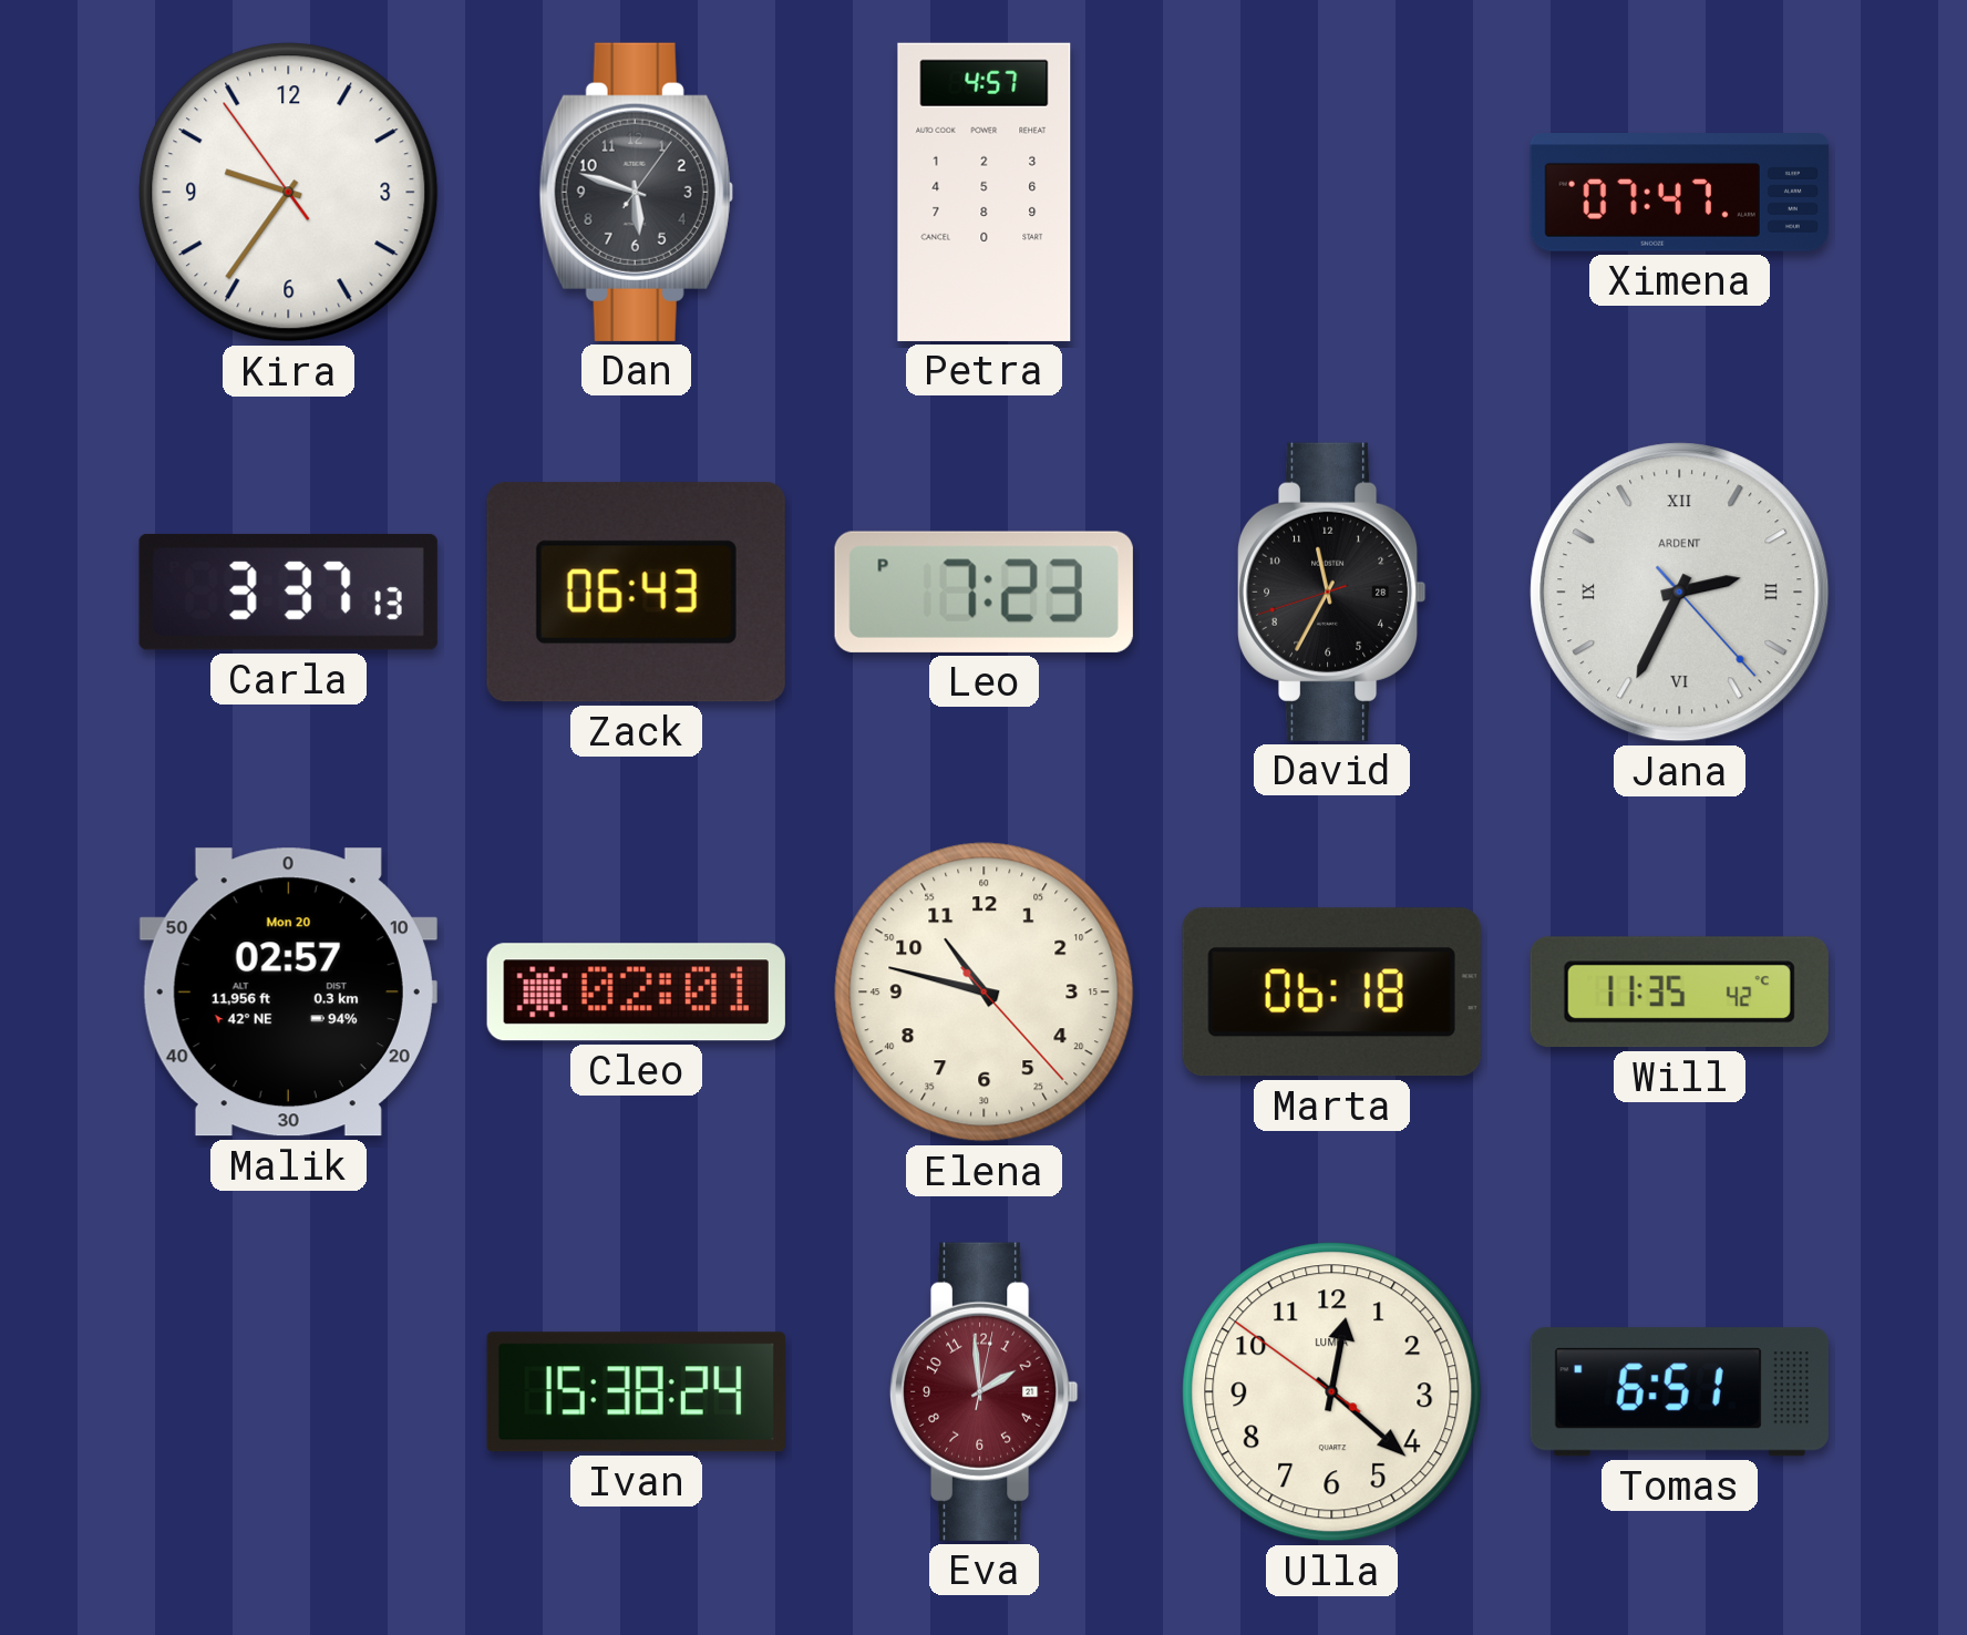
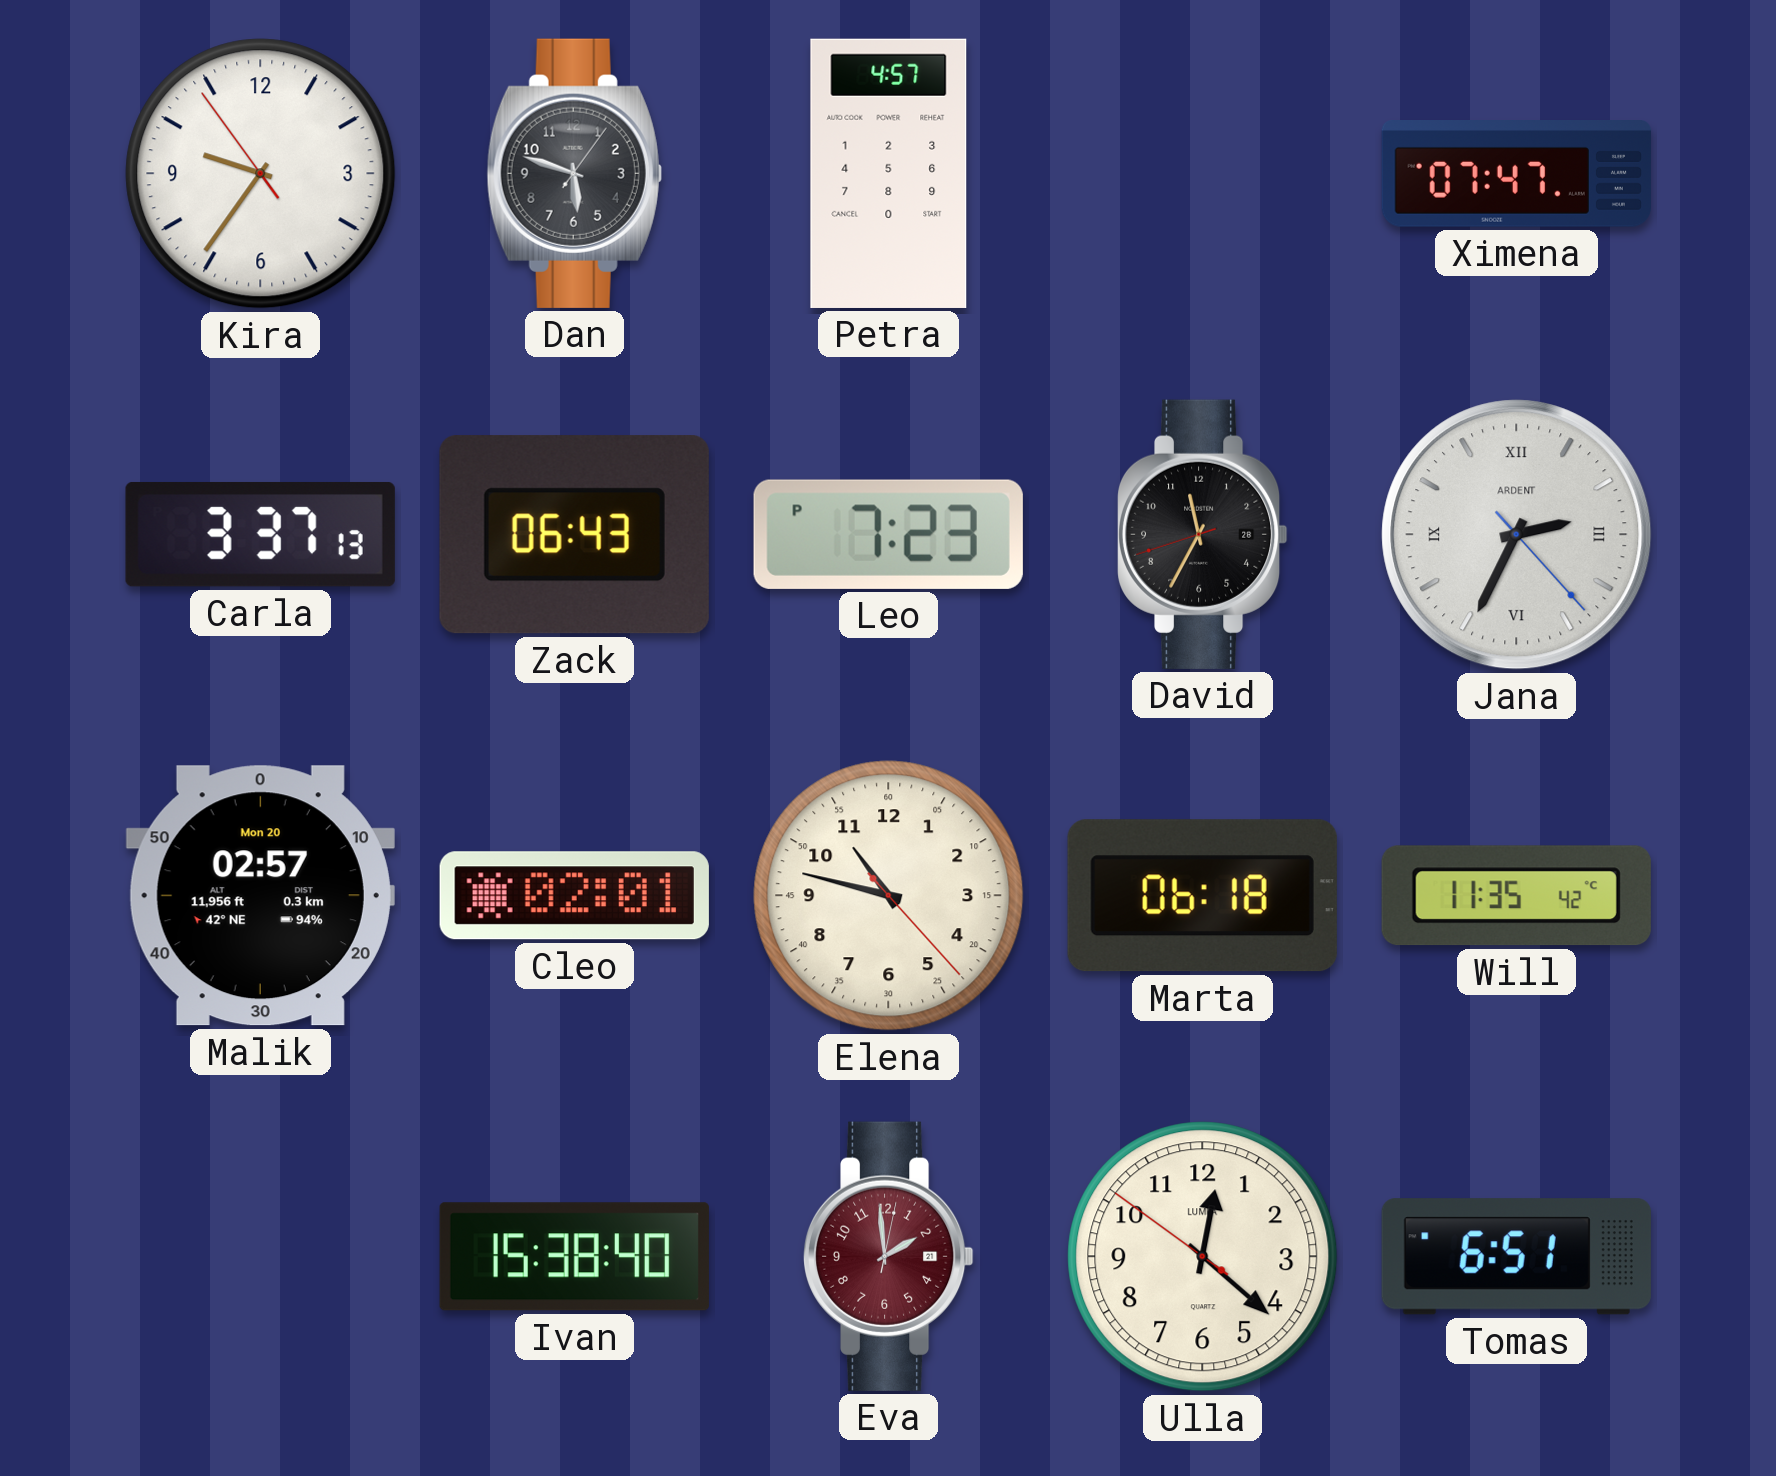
Ivan: 15:38:24 -> 15:38:40 (574, 1257)
